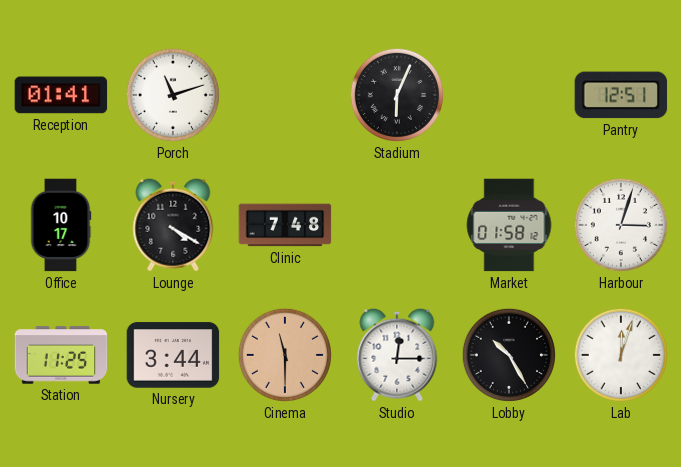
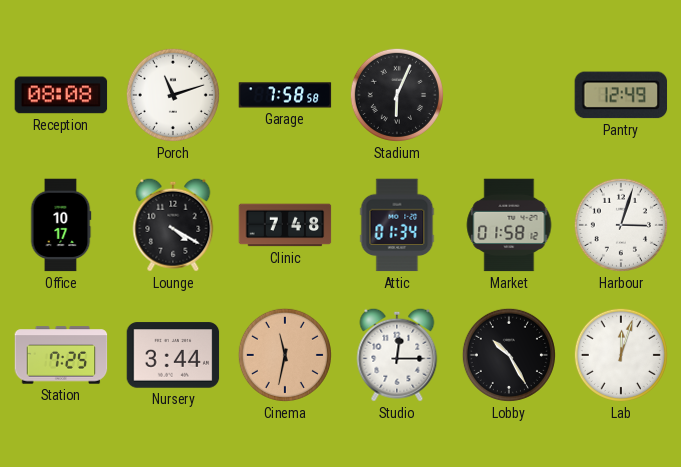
Reception: 01:41 -> 08:08 (61, 95)
Garage: none -> 7:58 (285, 95)
Pantry: 12:51 -> 12:49 (621, 95)
Attic: none -> 01:34 (397, 225)
Station: 11:25 -> 7:25 (61, 355)
Cinema: 11:30 -> 11:32 (285, 355)
